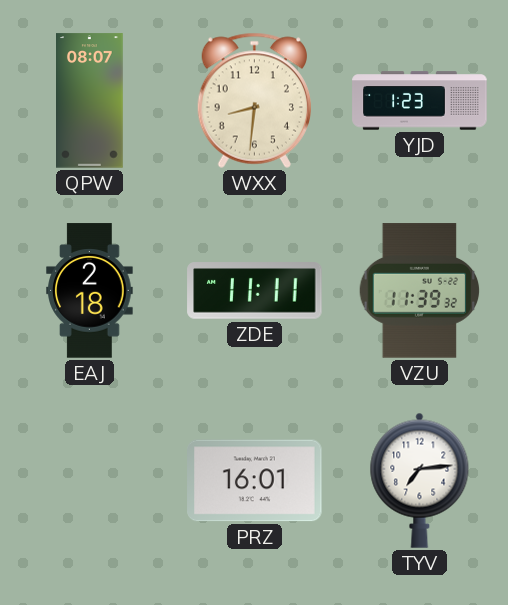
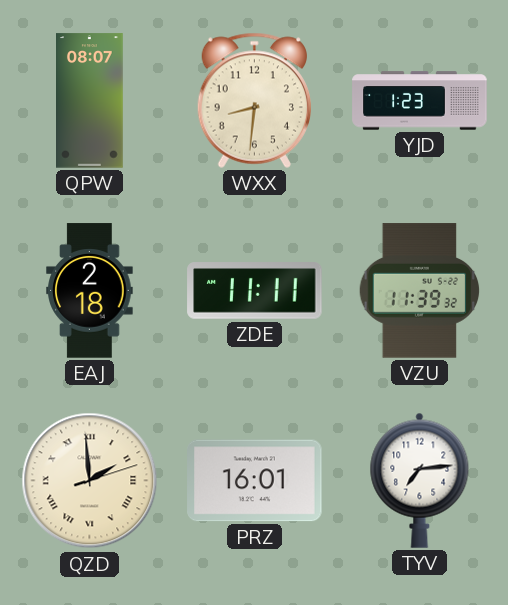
QZD: none -> 1:59 (90, 481)
